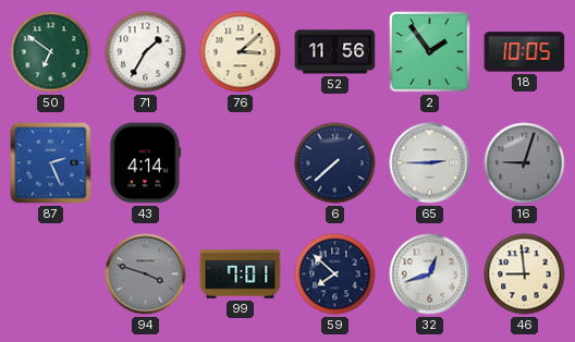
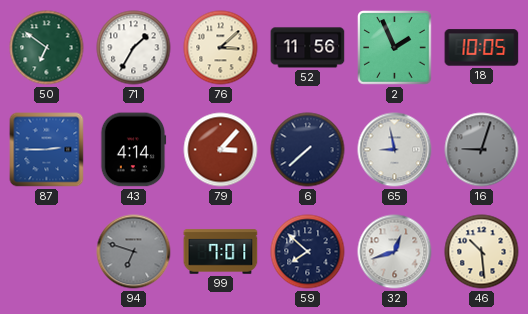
2: 1:54 -> 1:56 (395, 48)
87: 2:26 -> 2:45 (47, 150)
79: none -> 3:07 (221, 150)
65: 2:45 -> 8:58 (395, 150)
94: 3:48 -> 6:48 (134, 252)
46: 8:59 -> 10:29 (482, 252)
